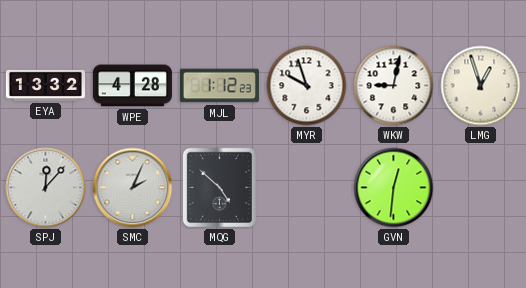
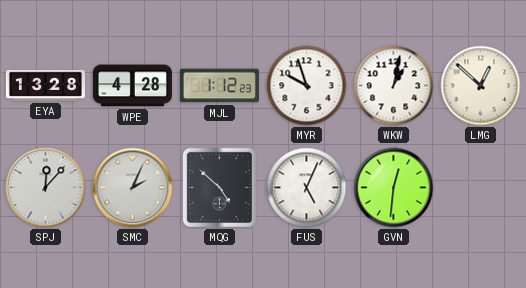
EYA: 13:32 -> 13:28 (45, 85)
WKW: 9:02 -> 1:02 (394, 86)
LMG: 12:57 -> 12:52 (481, 86)
FUS: none -> 5:04 (307, 188)
